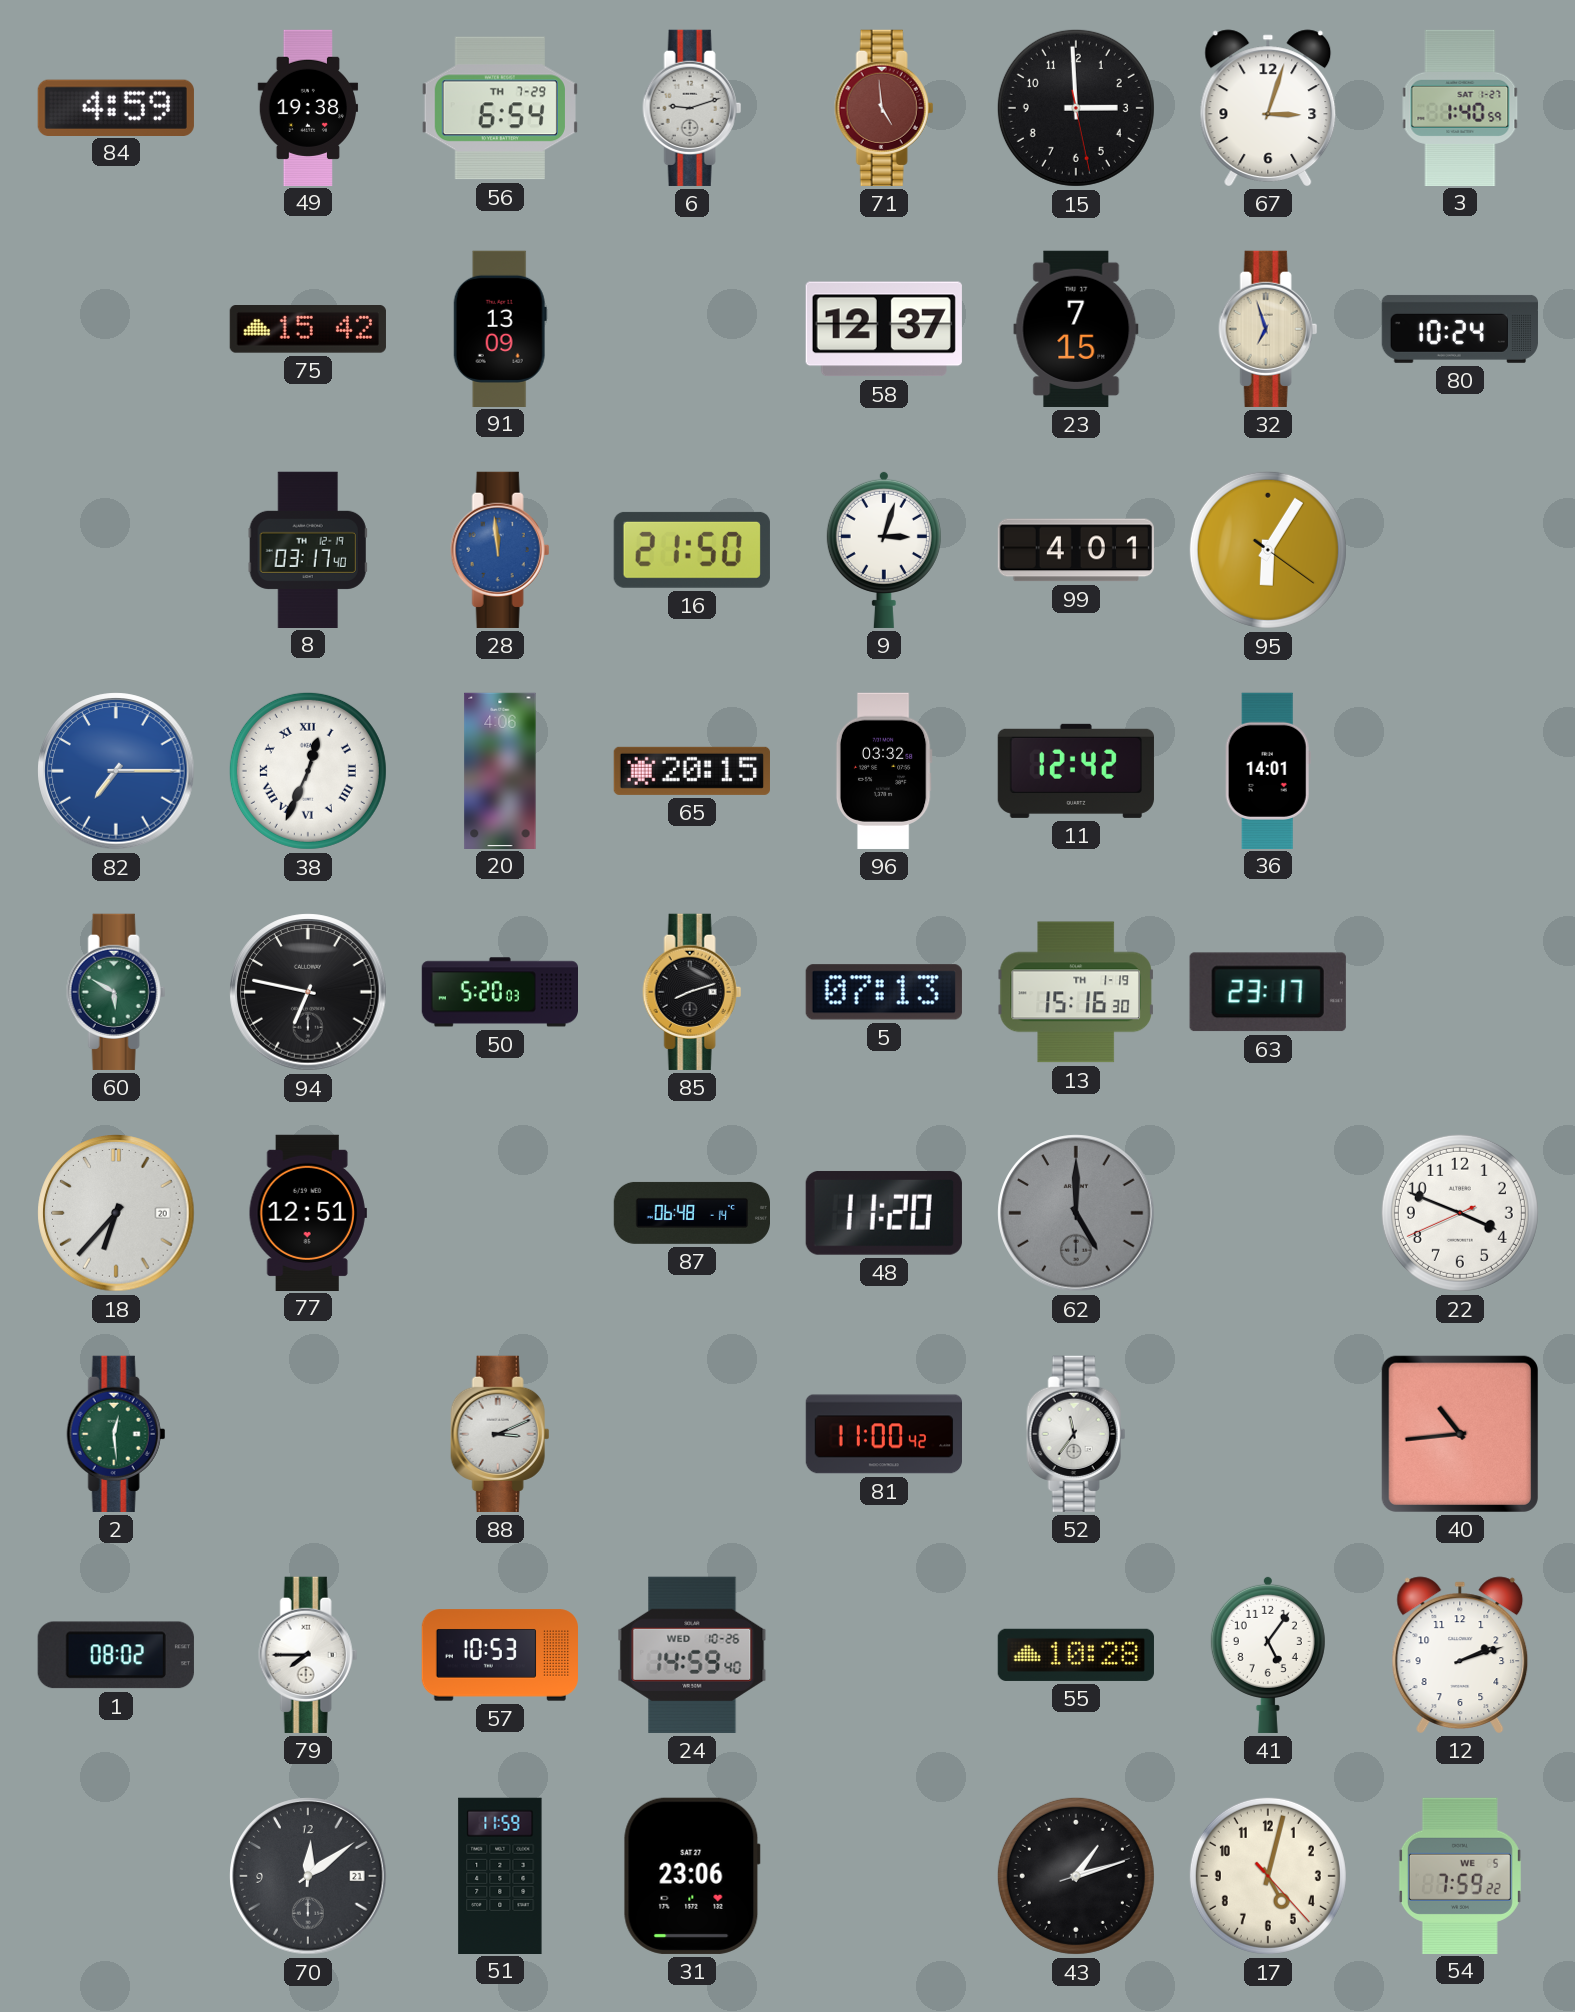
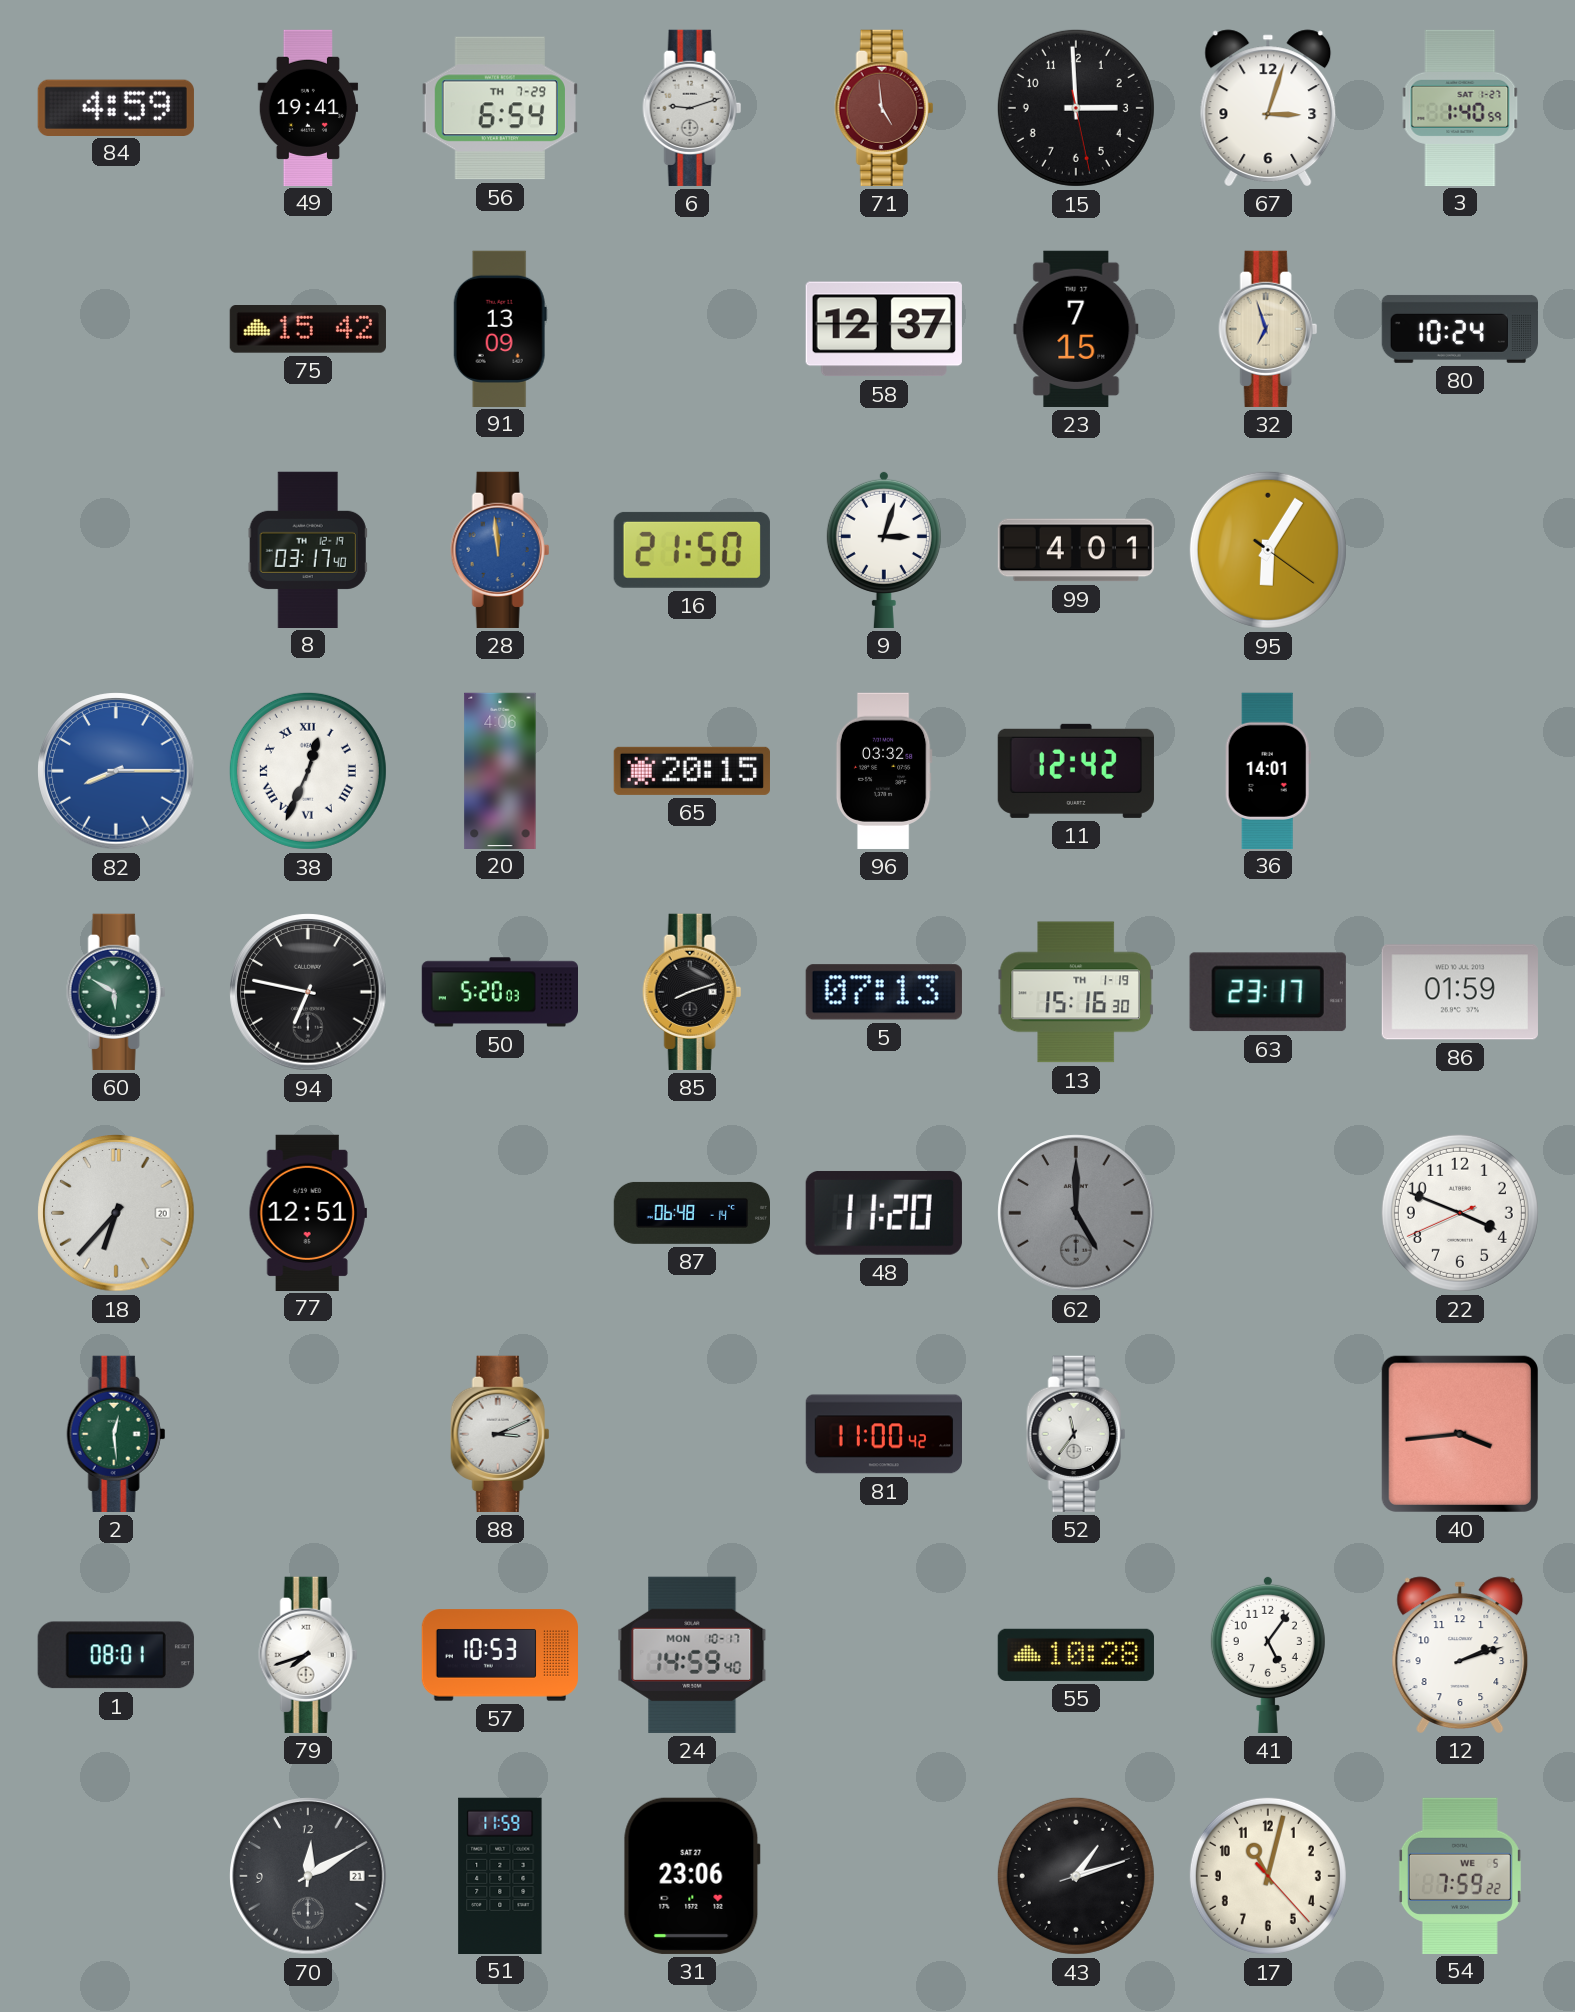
49: 19:38 -> 19:41 (308, 107)
82: 7:15 -> 8:15 (116, 771)
86: none -> 01:59 (1460, 992)
40: 10:44 -> 3:44 (1460, 1434)
1: 08:02 -> 08:01 (116, 1655)
79: 7:45 -> 7:42 (308, 1655)
24 date: WED 10-26 -> MON 10-17 (692, 1655)
70: 12:09 -> 12:10 (308, 1876)
17: 5:02 -> 11:02 (1268, 1876)
